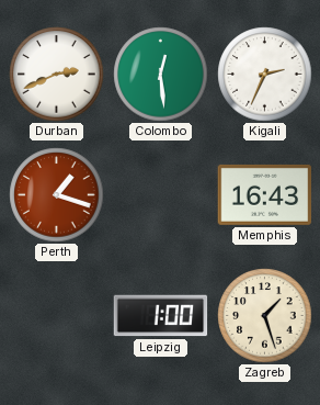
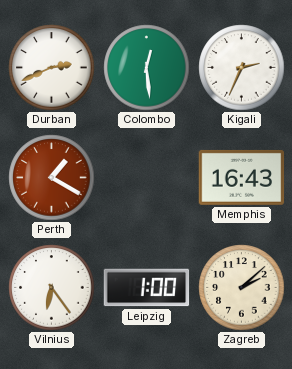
Perth: 1:18 -> 1:20 (52, 178)
Vilnius: none -> 6:24 (52, 288)
Zagreb: 1:27 -> 2:08 (242, 288)
